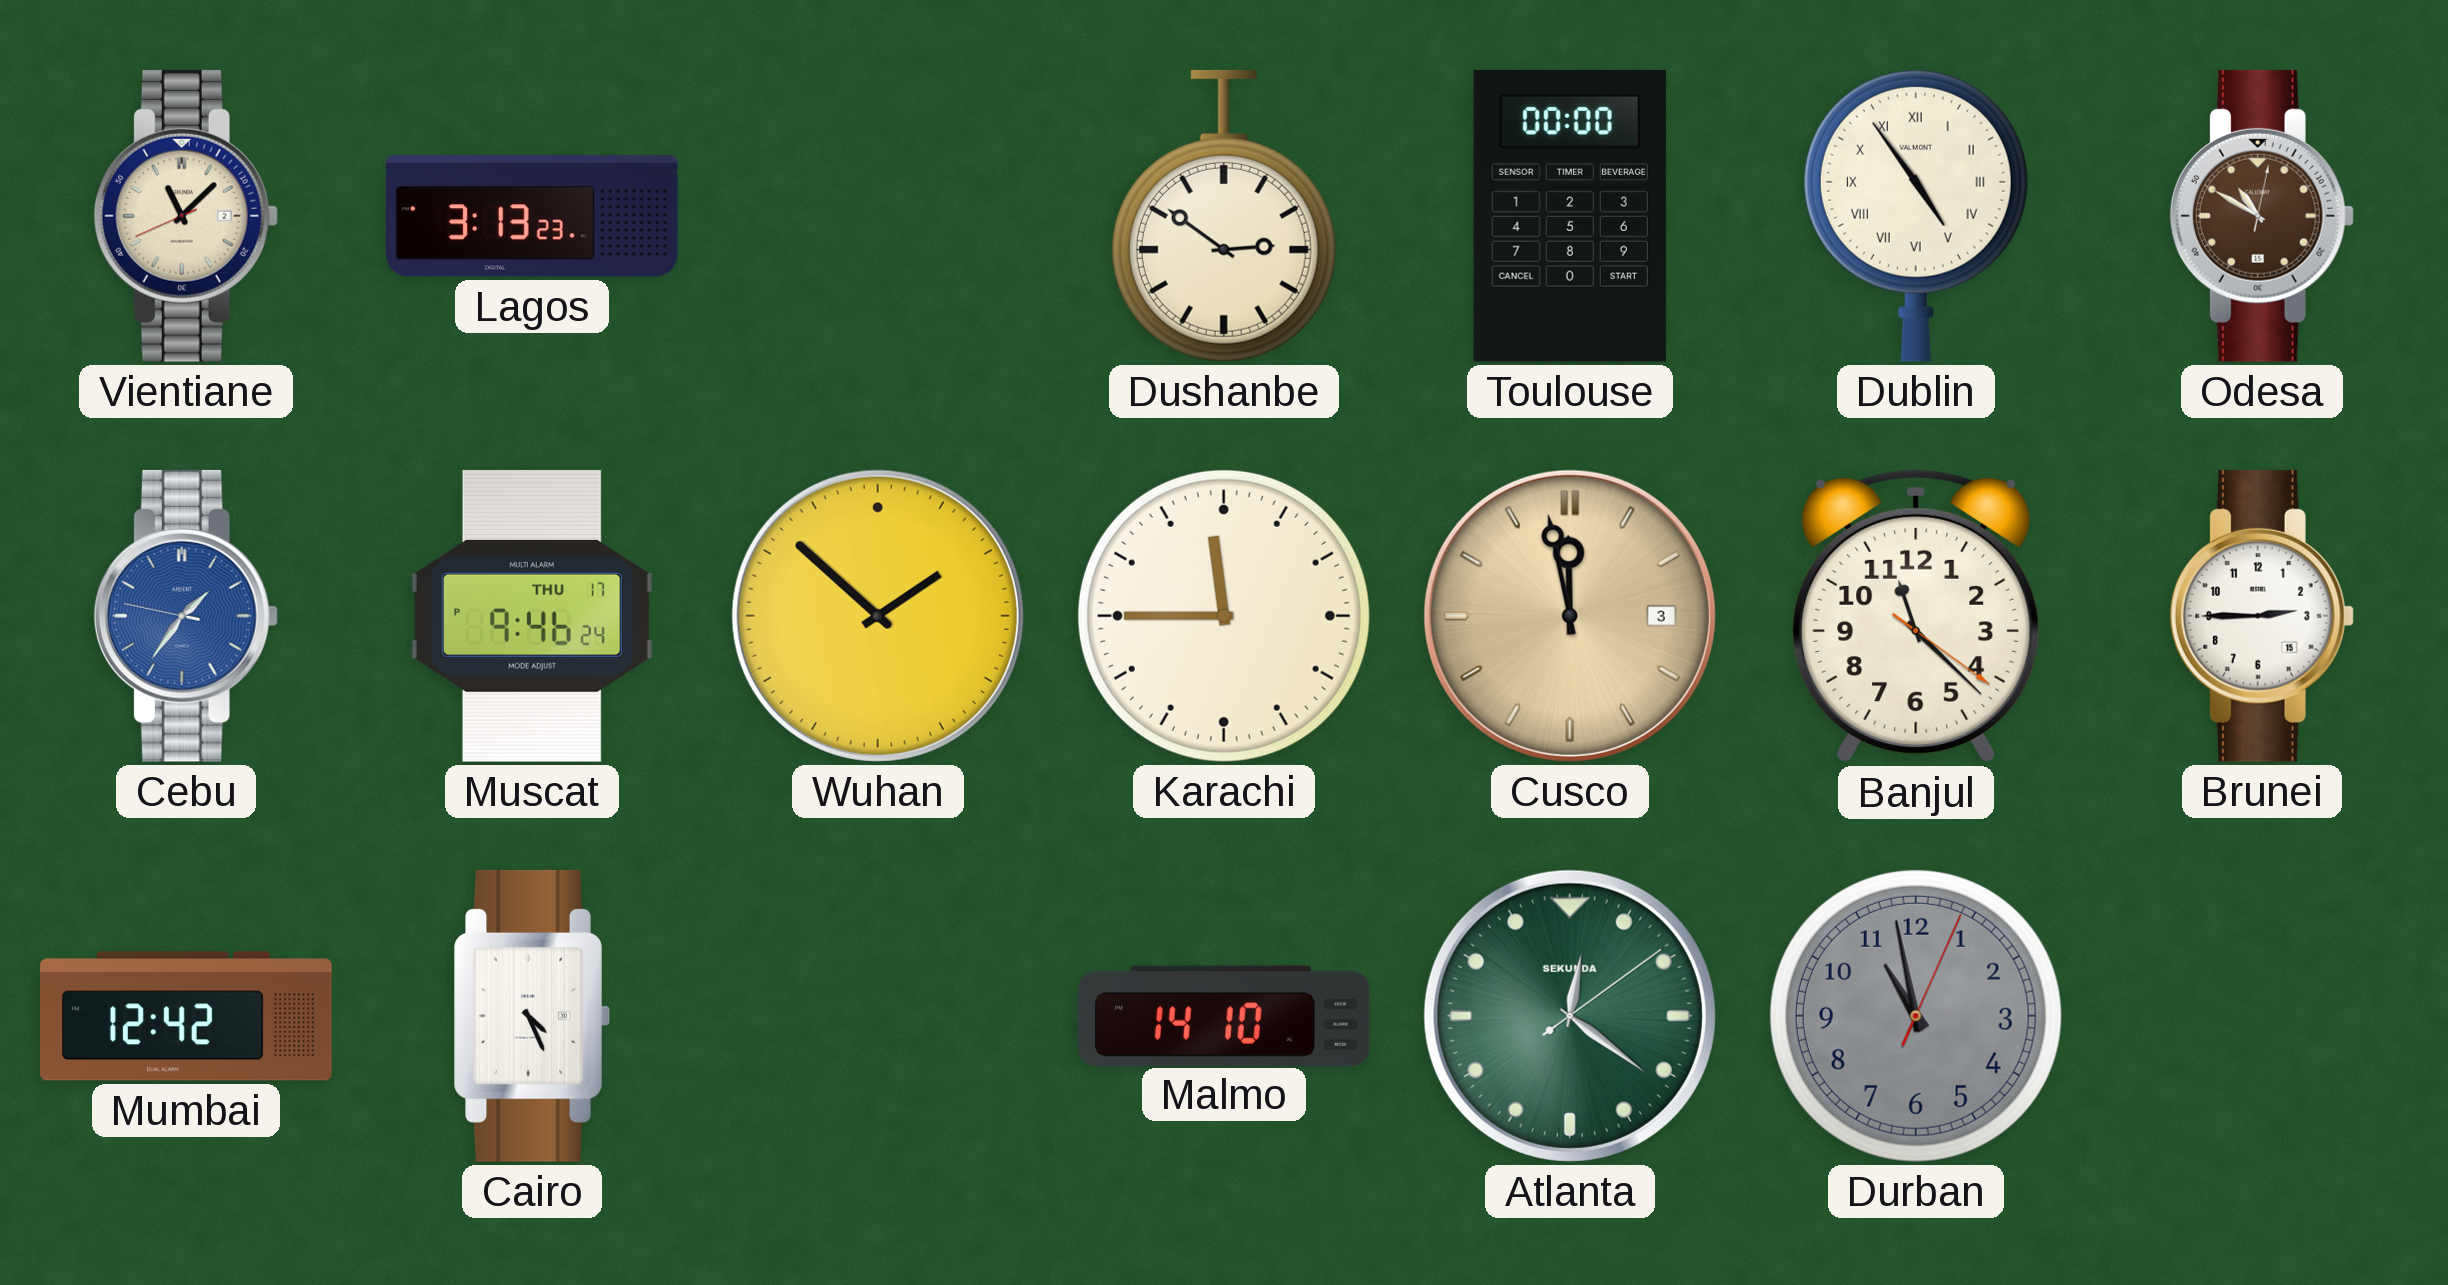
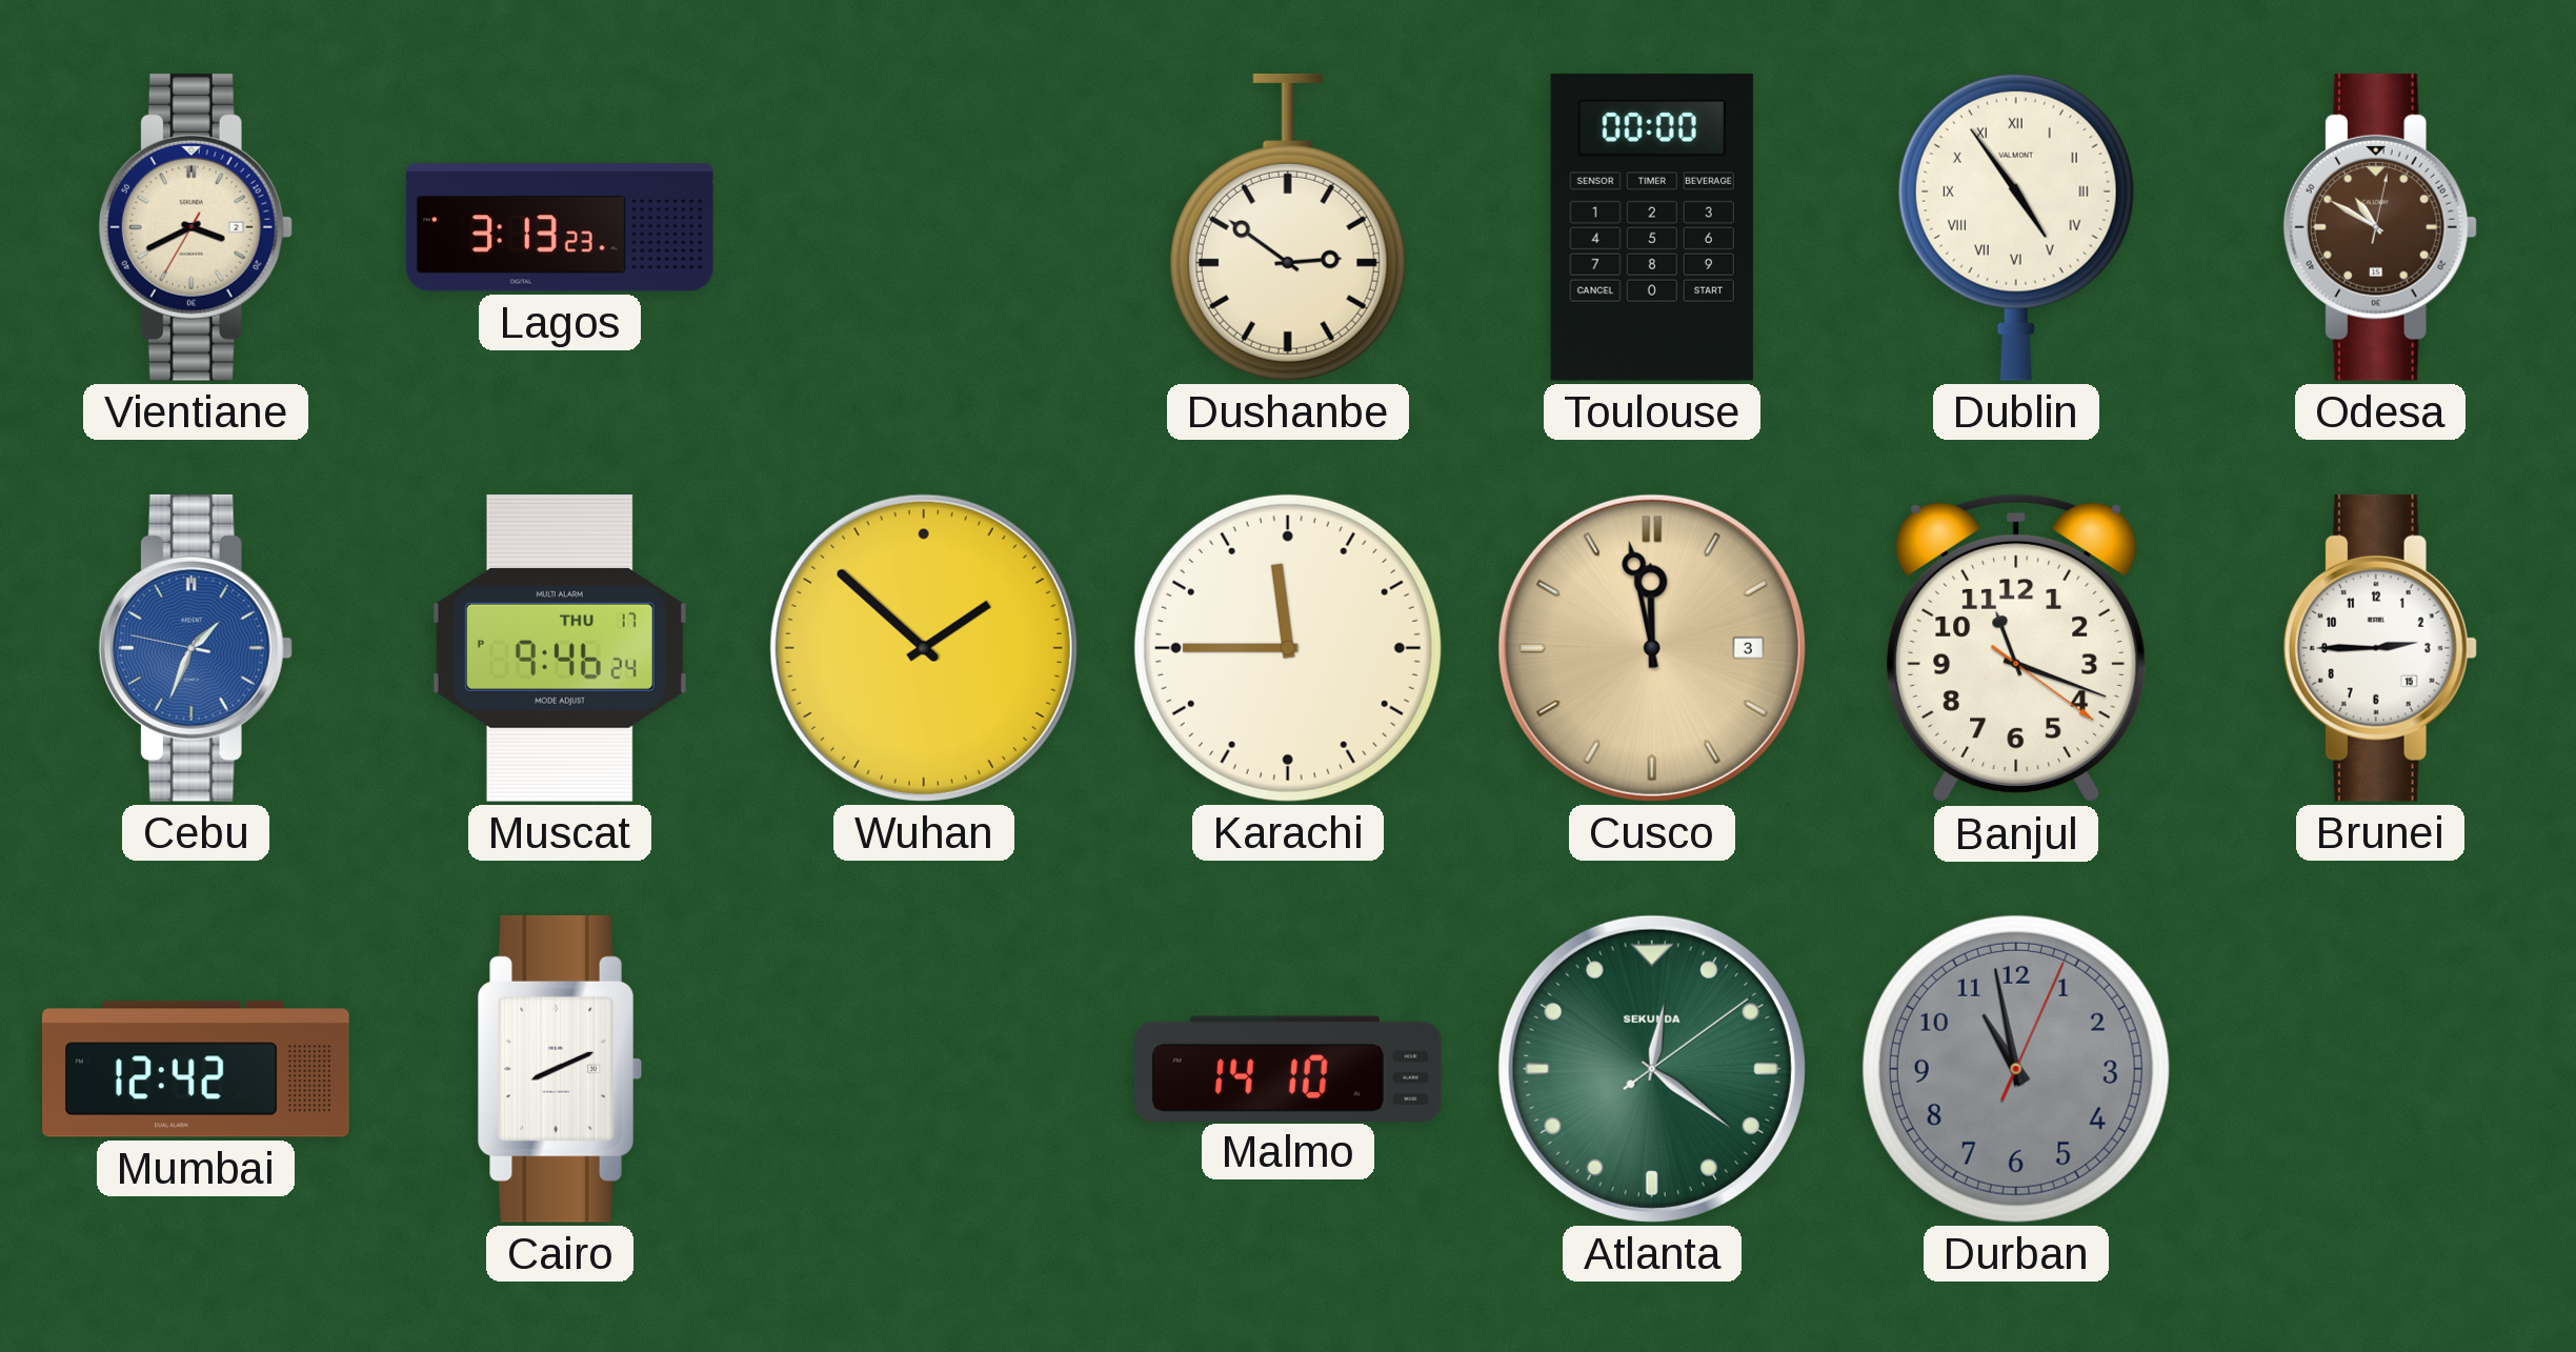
Vientiane: 11:07 -> 3:40 (196, 227)
Cebu: 1:35 -> 1:33 (196, 648)
Banjul: 11:22 -> 11:18 (2016, 648)
Cairo: 4:26 -> 8:11 (560, 1069)
